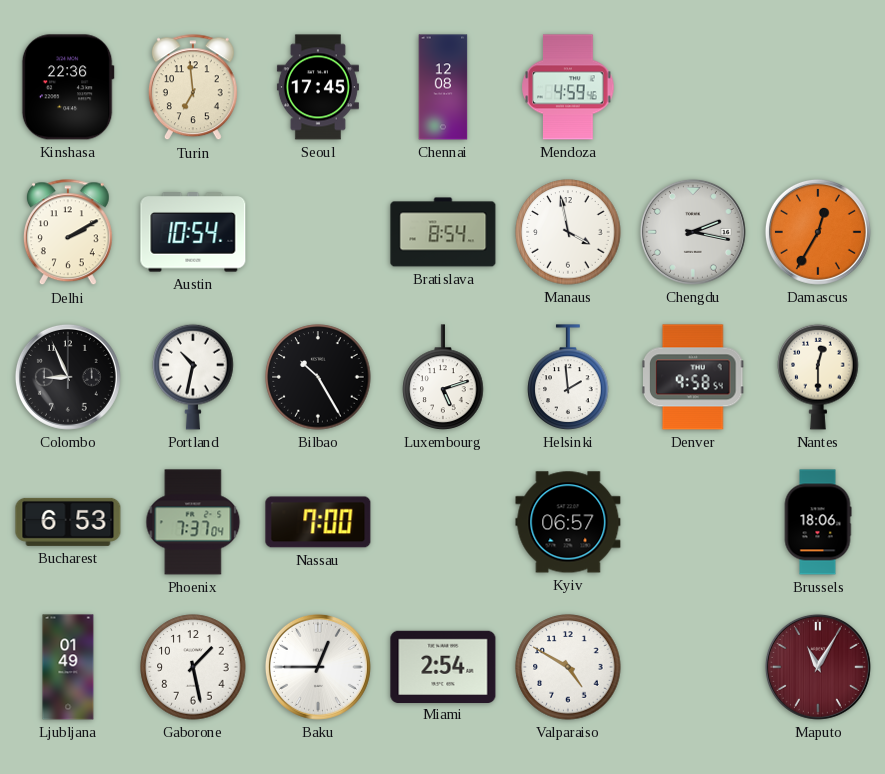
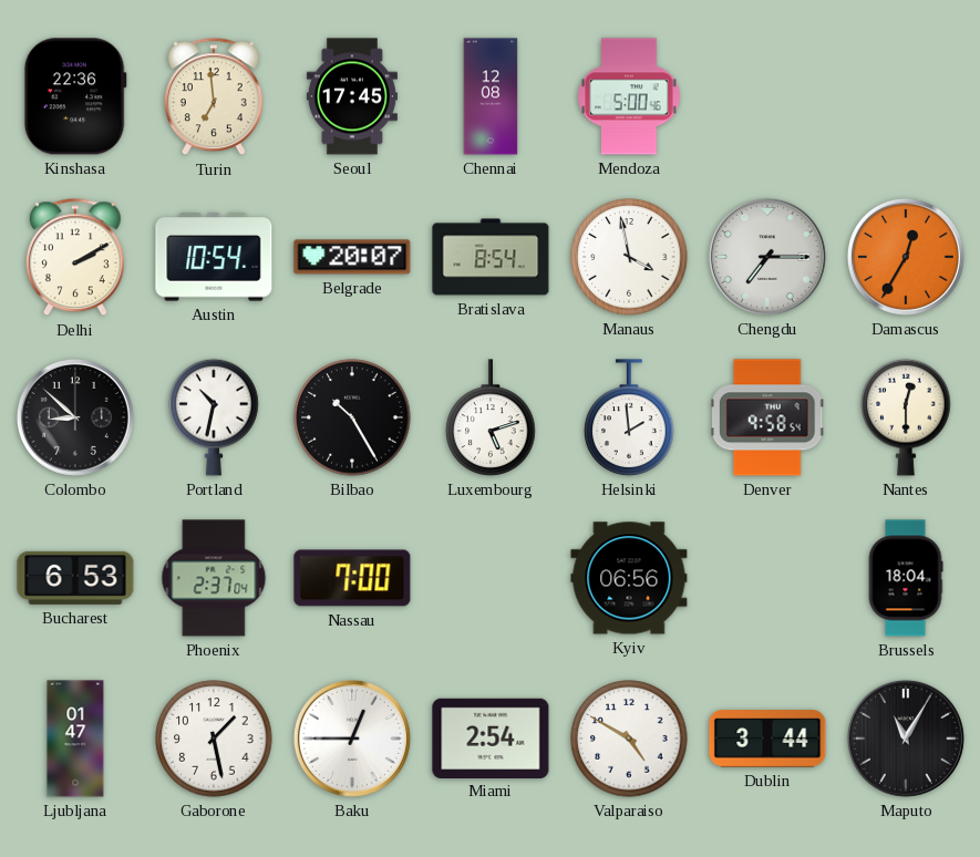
Mendoza: 4:59 -> 5:00 (629, 96)
Belgrade: none -> 20:07 (352, 257)
Chengdu: 2:17 -> 7:15 (767, 257)
Colombo: 8:56 -> 8:52 (75, 417)
Phoenix: 7:37 -> 2:37 (214, 578)
Kyiv: 06:57 -> 06:56 (629, 578)
Brussels: 18:06 -> 18:04 (906, 578)
Ljubljana: 01:49 -> 01:47 (75, 739)
Dublin: none -> 3:44 (767, 739)
Maputo dial: burgundy -> black (906, 739)
